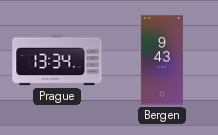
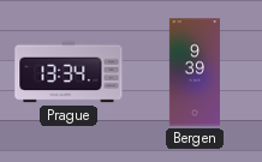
Bergen: 9:43 -> 9:39 (195, 72)
